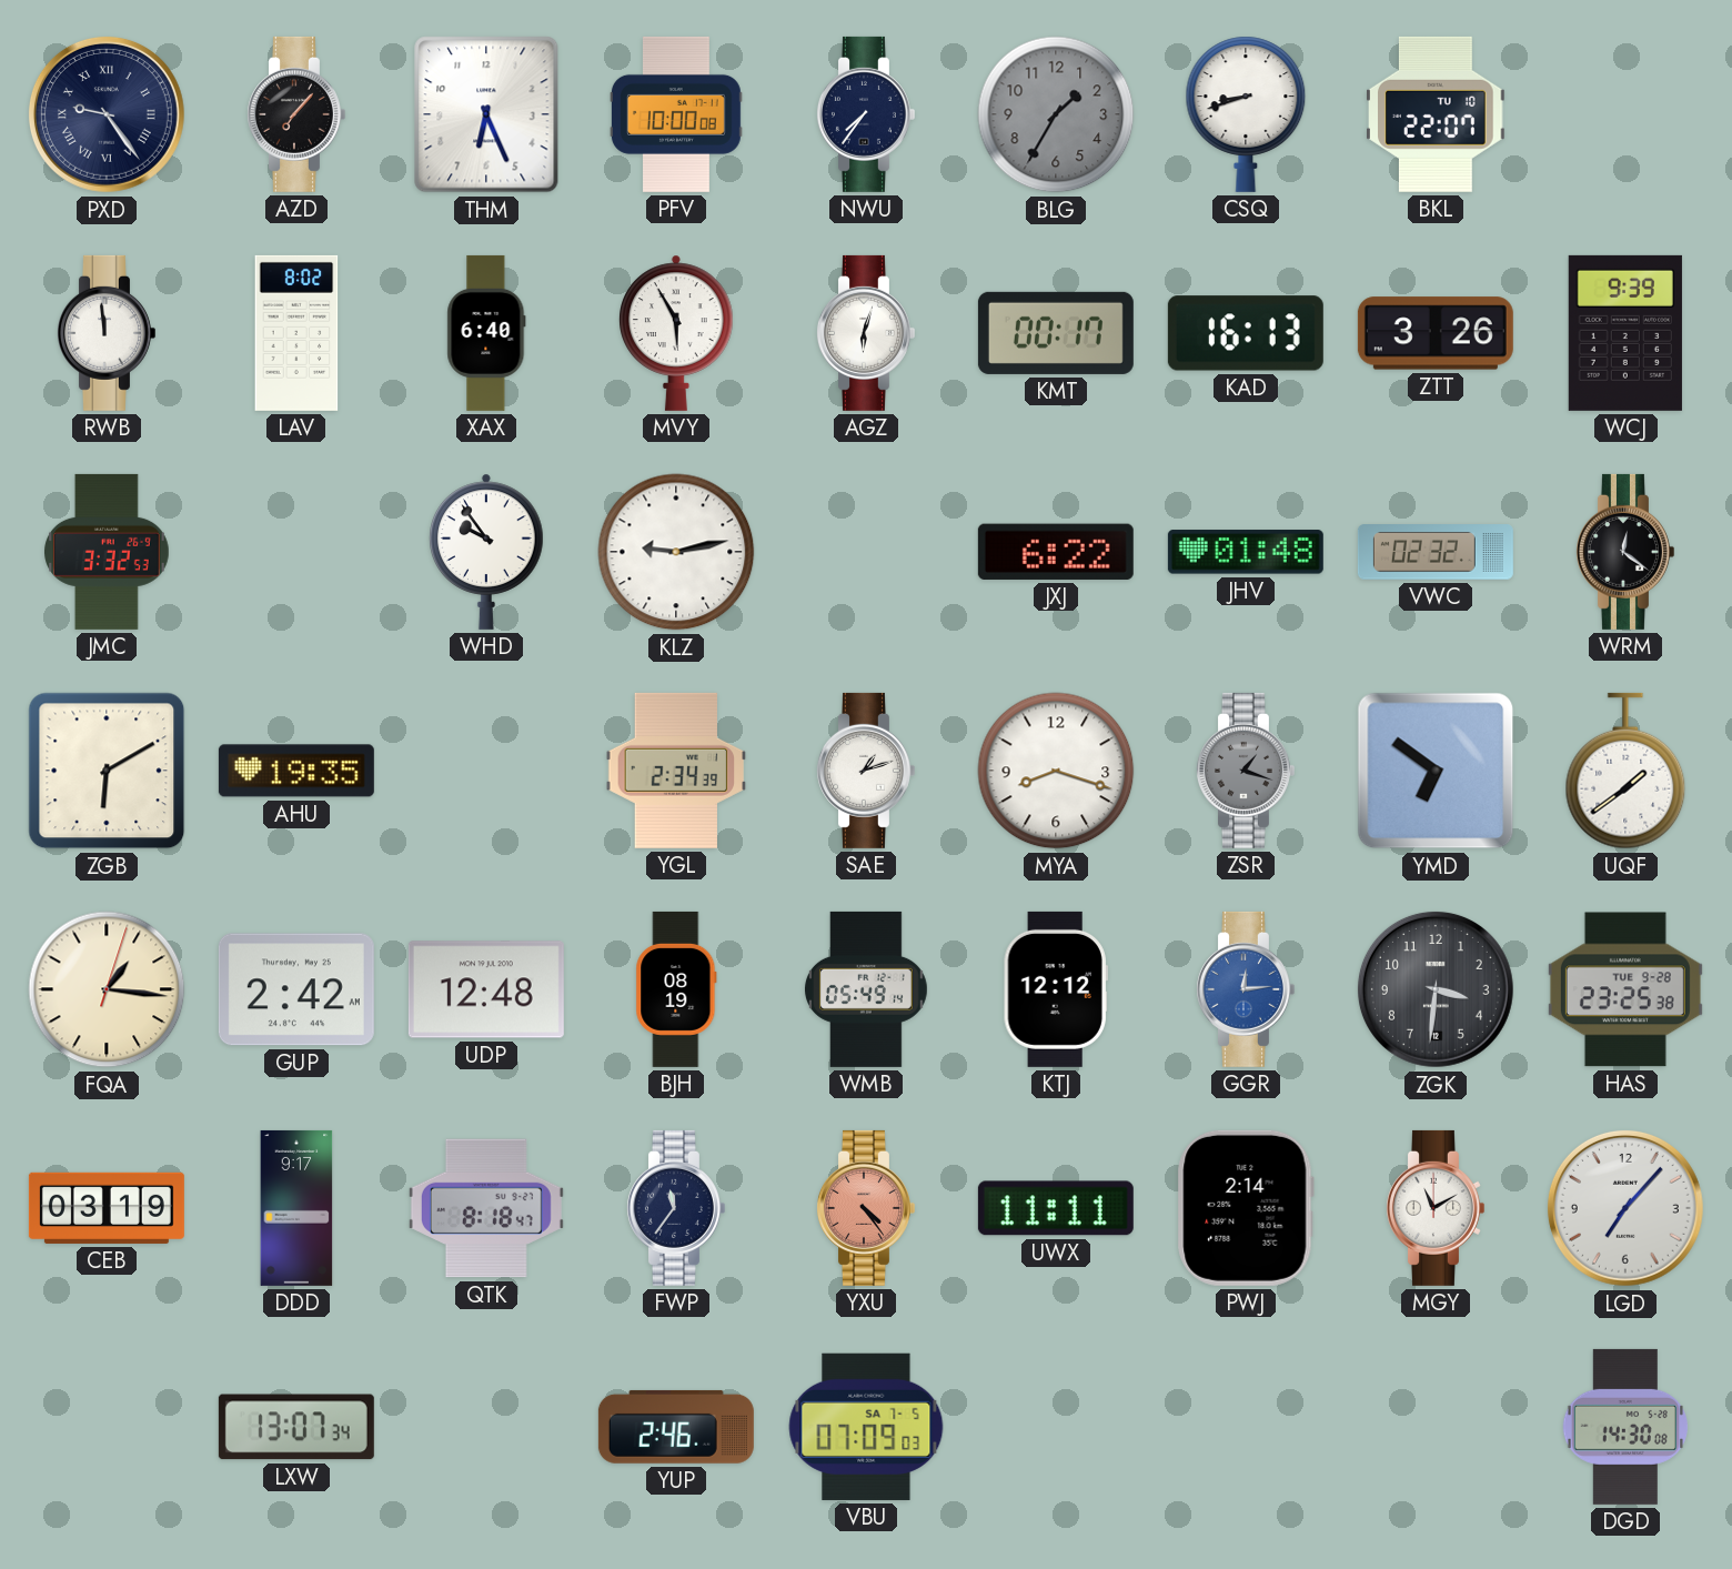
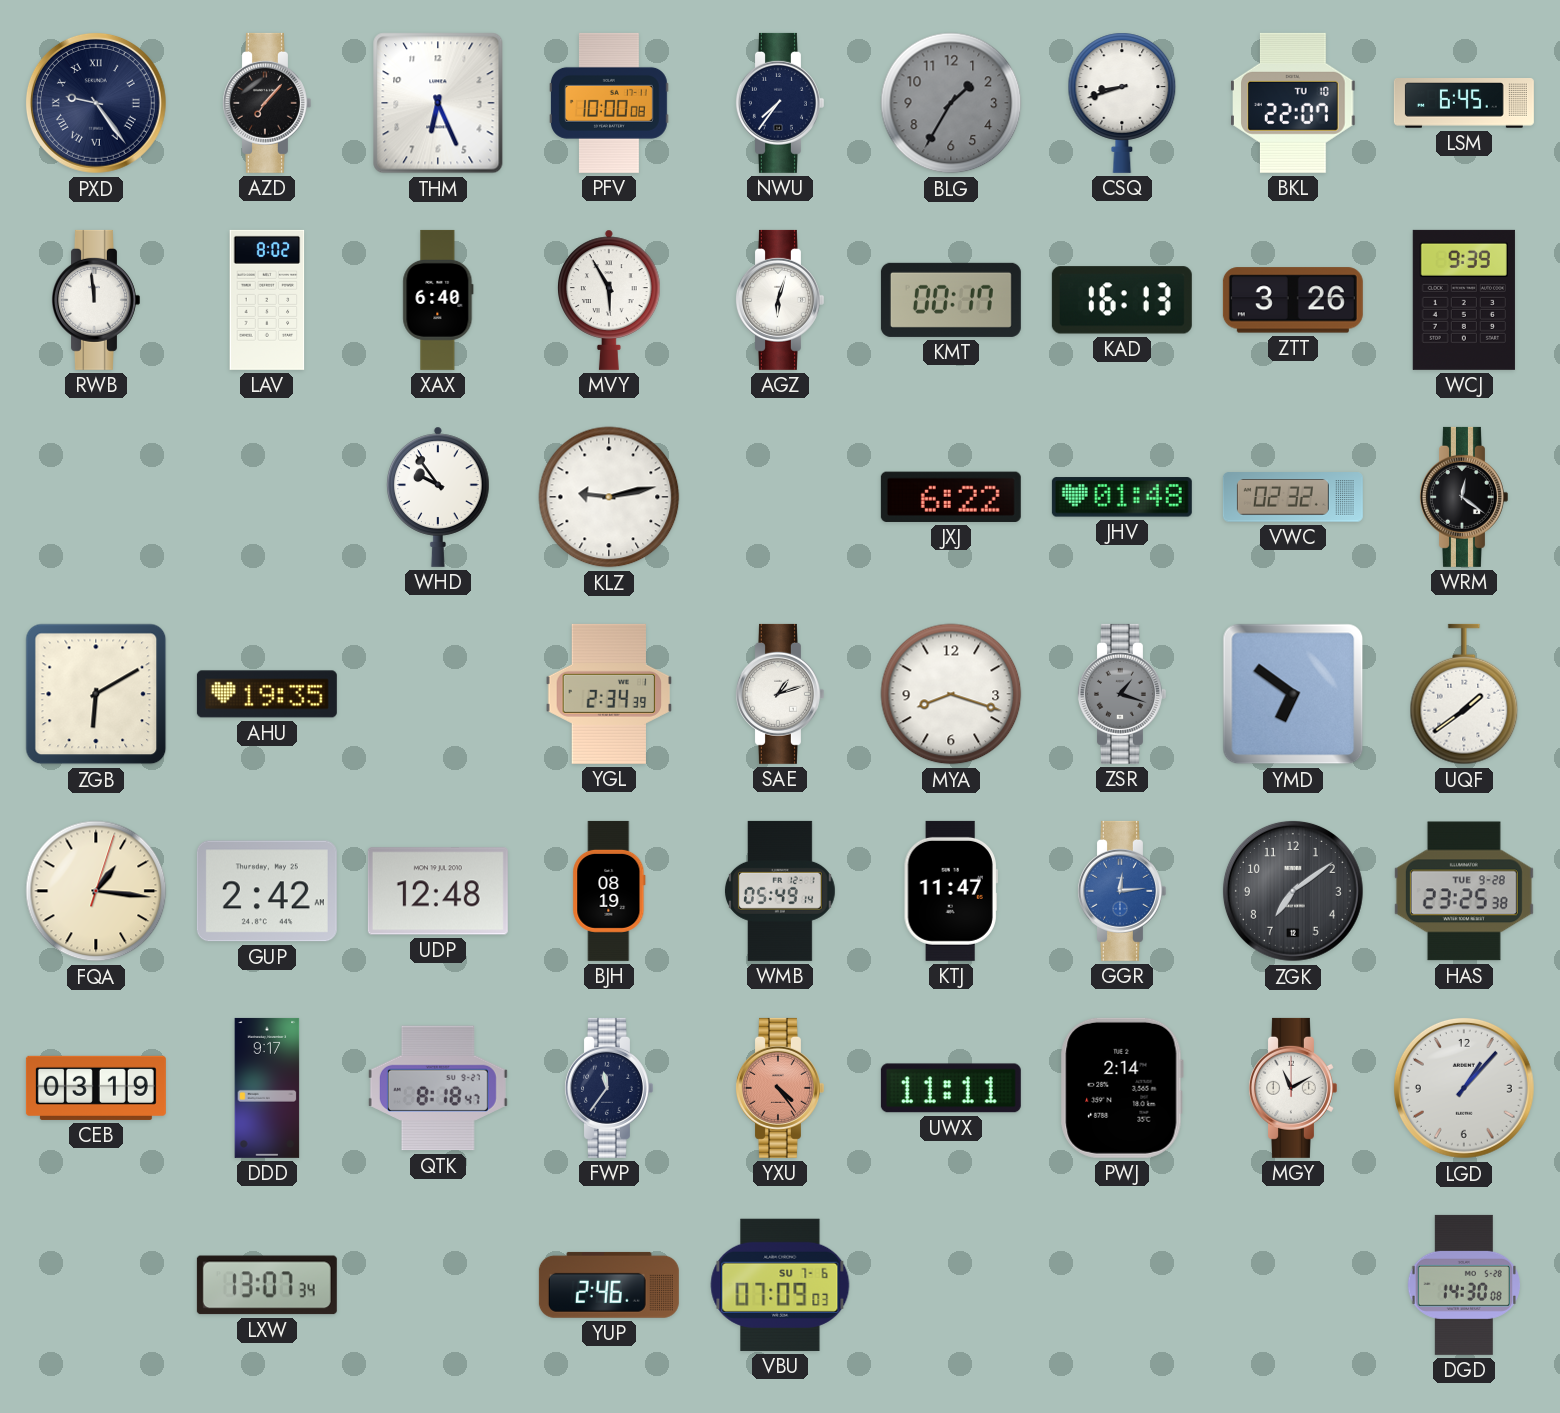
LSM: none -> 6:45 (1464, 103)
JMC: 3:32 -> none (108, 552)
KTJ: 12:12 -> 11:47 (951, 891)
ZGK: 3:31 -> 7:09 (1293, 891)
LGD: 7:07 -> 1:07 (1464, 1088)
VBU date: SA 7-5 -> SU 7-6 (780, 1285)
